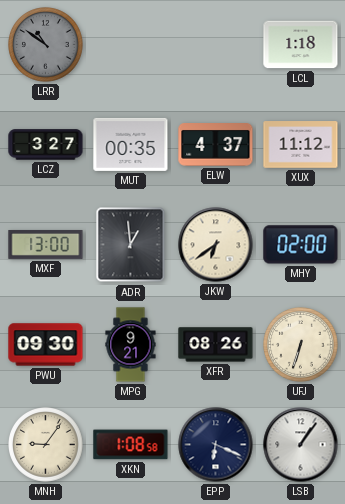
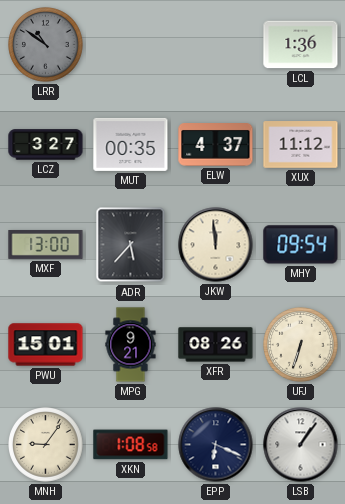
LCL: 1:18 -> 1:36 (301, 45)
ADR: 12:59 -> 5:37 (131, 245)
JKW: 6:39 -> 11:59 (216, 245)
MHY: 02:00 -> 09:54 (301, 245)
PWU: 09:30 -> 15:01 (46, 345)
